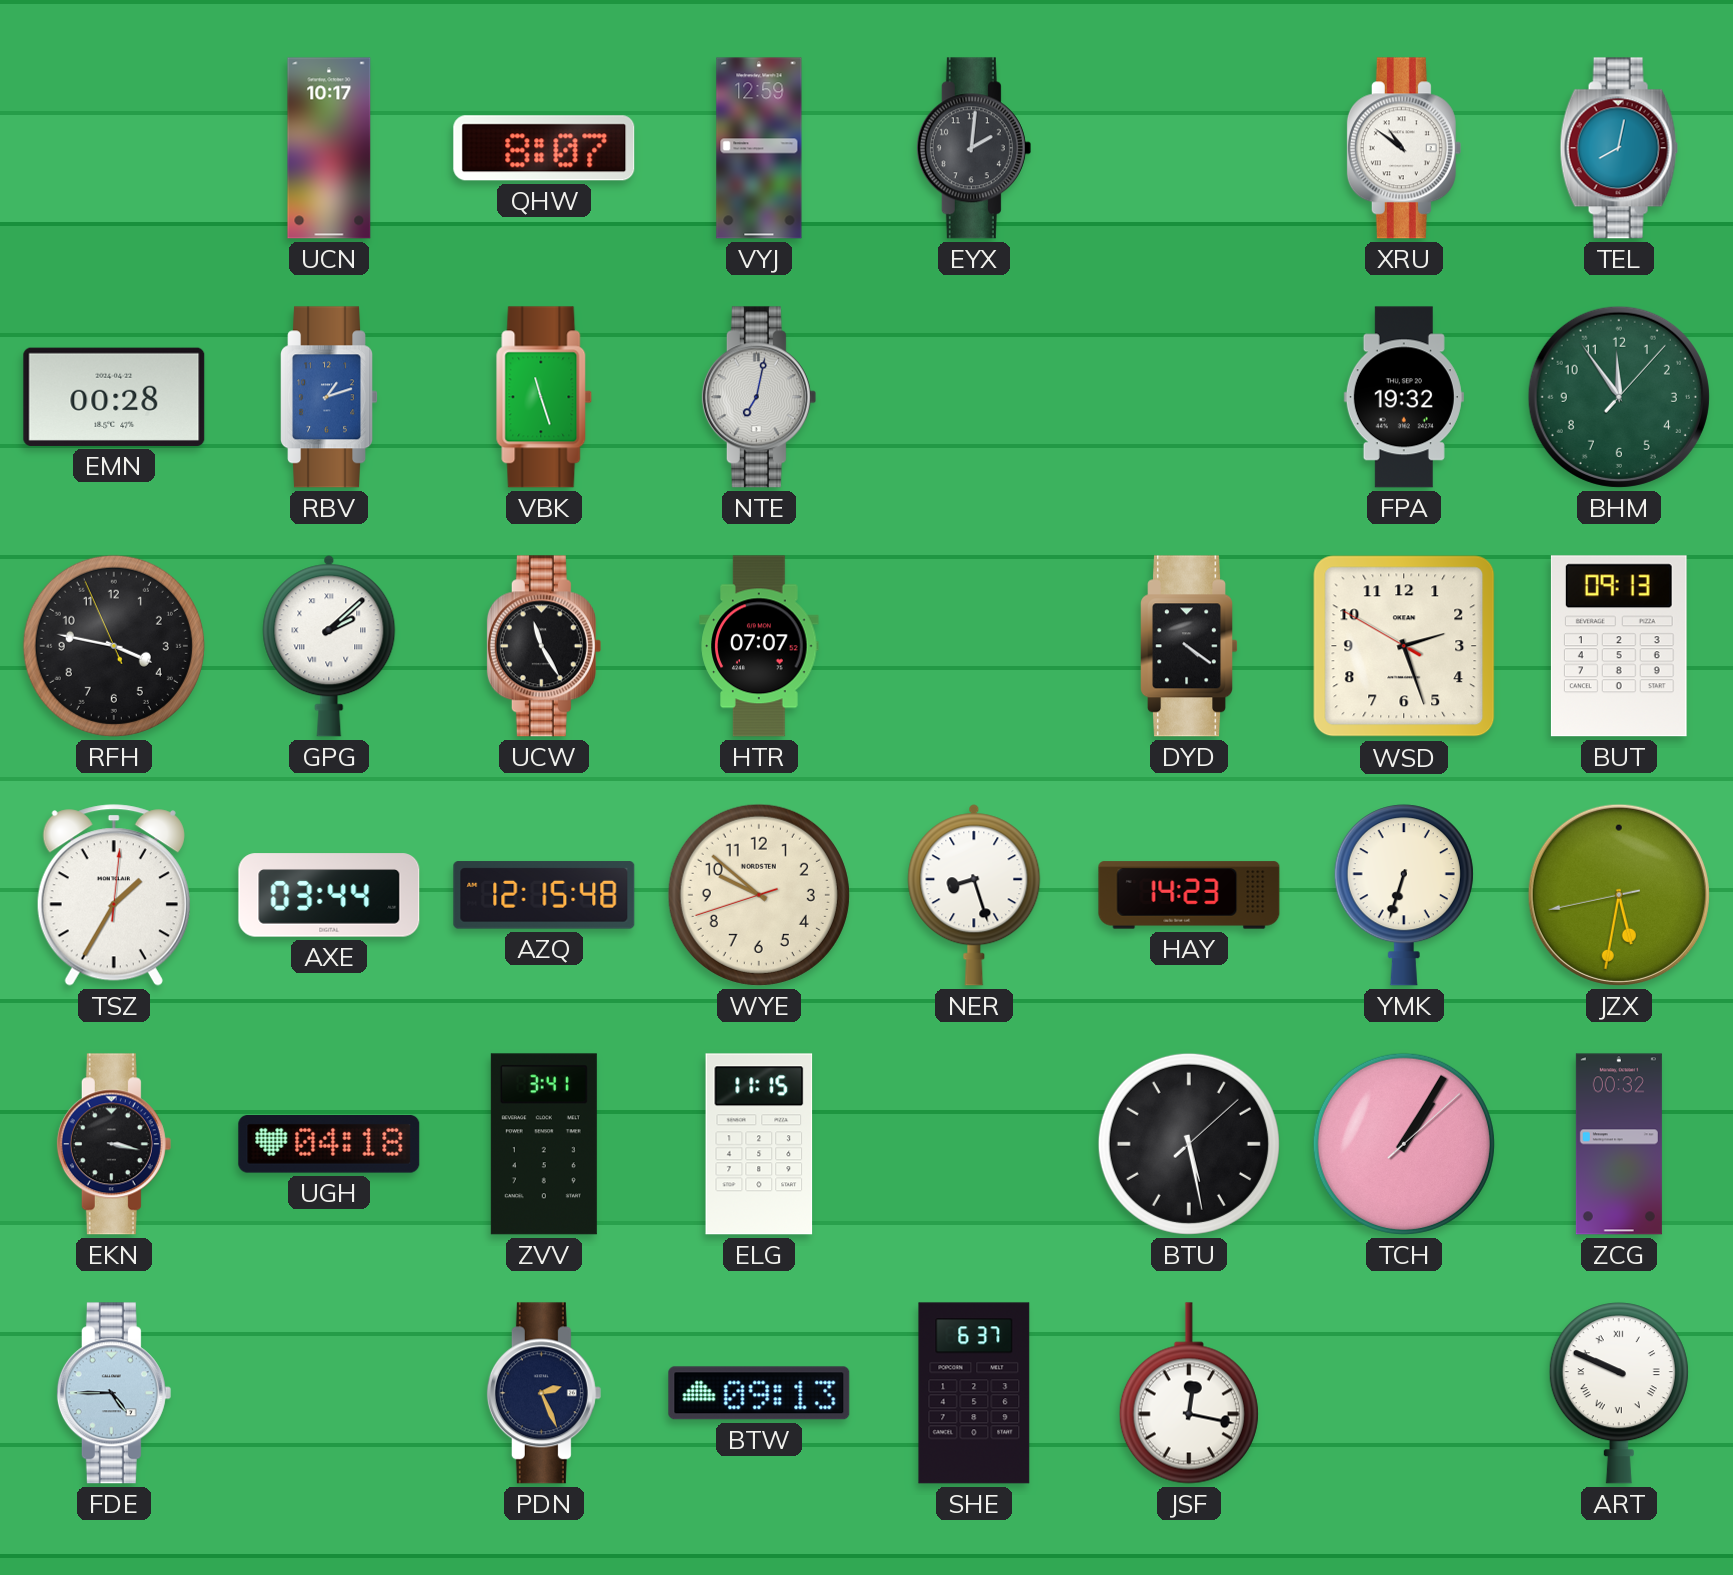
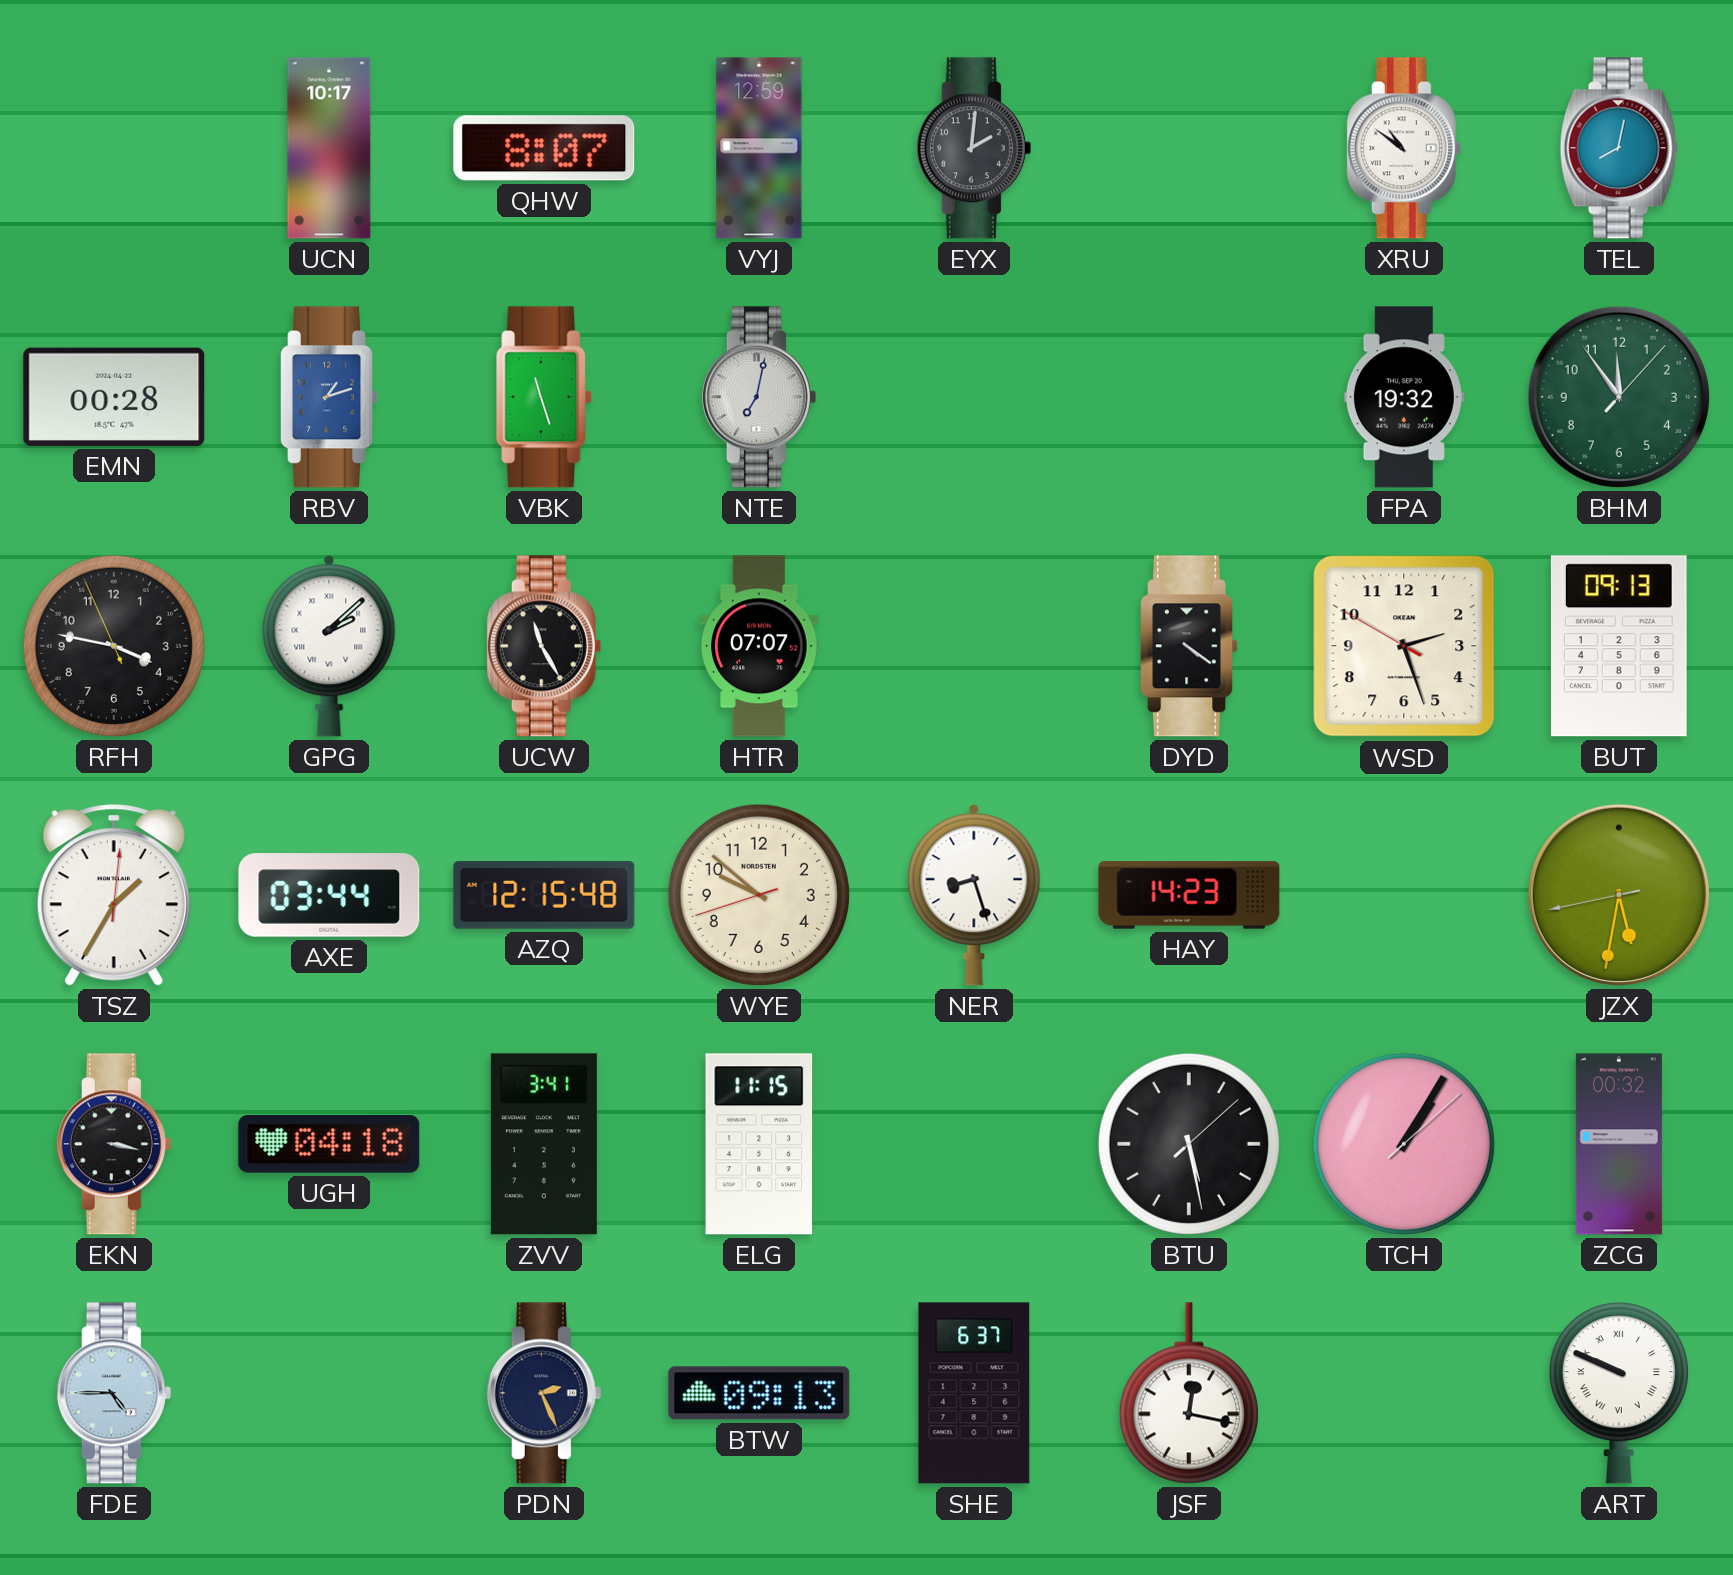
YMK: 6:33 -> none (1404, 895)
